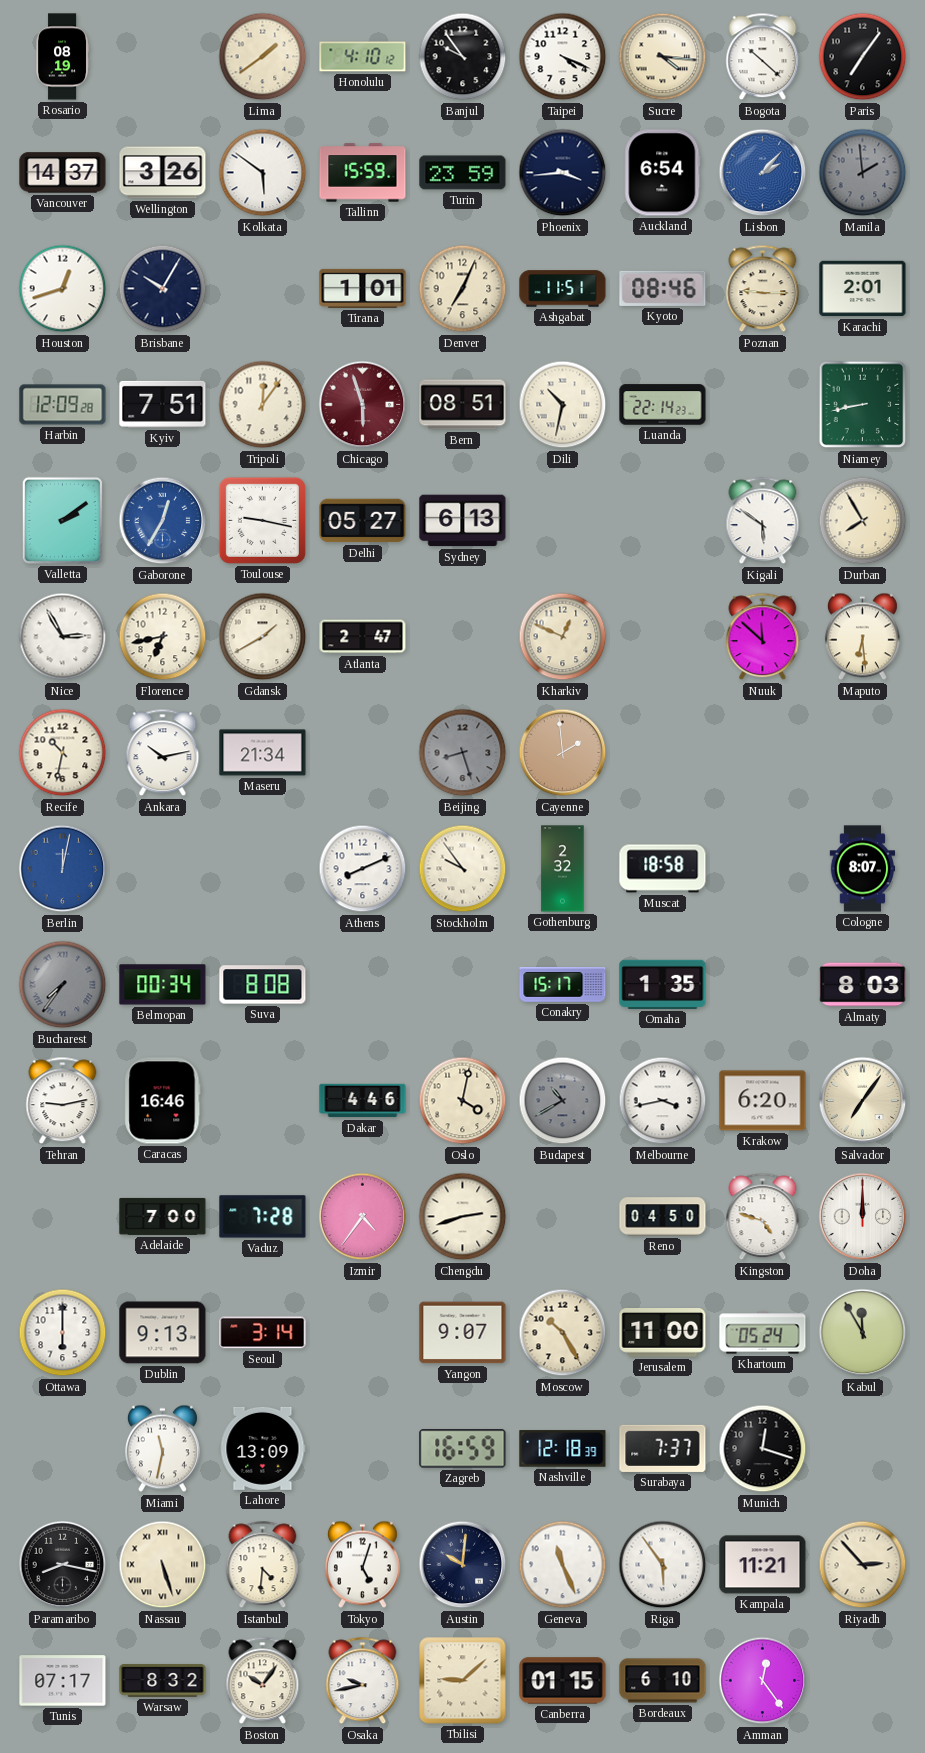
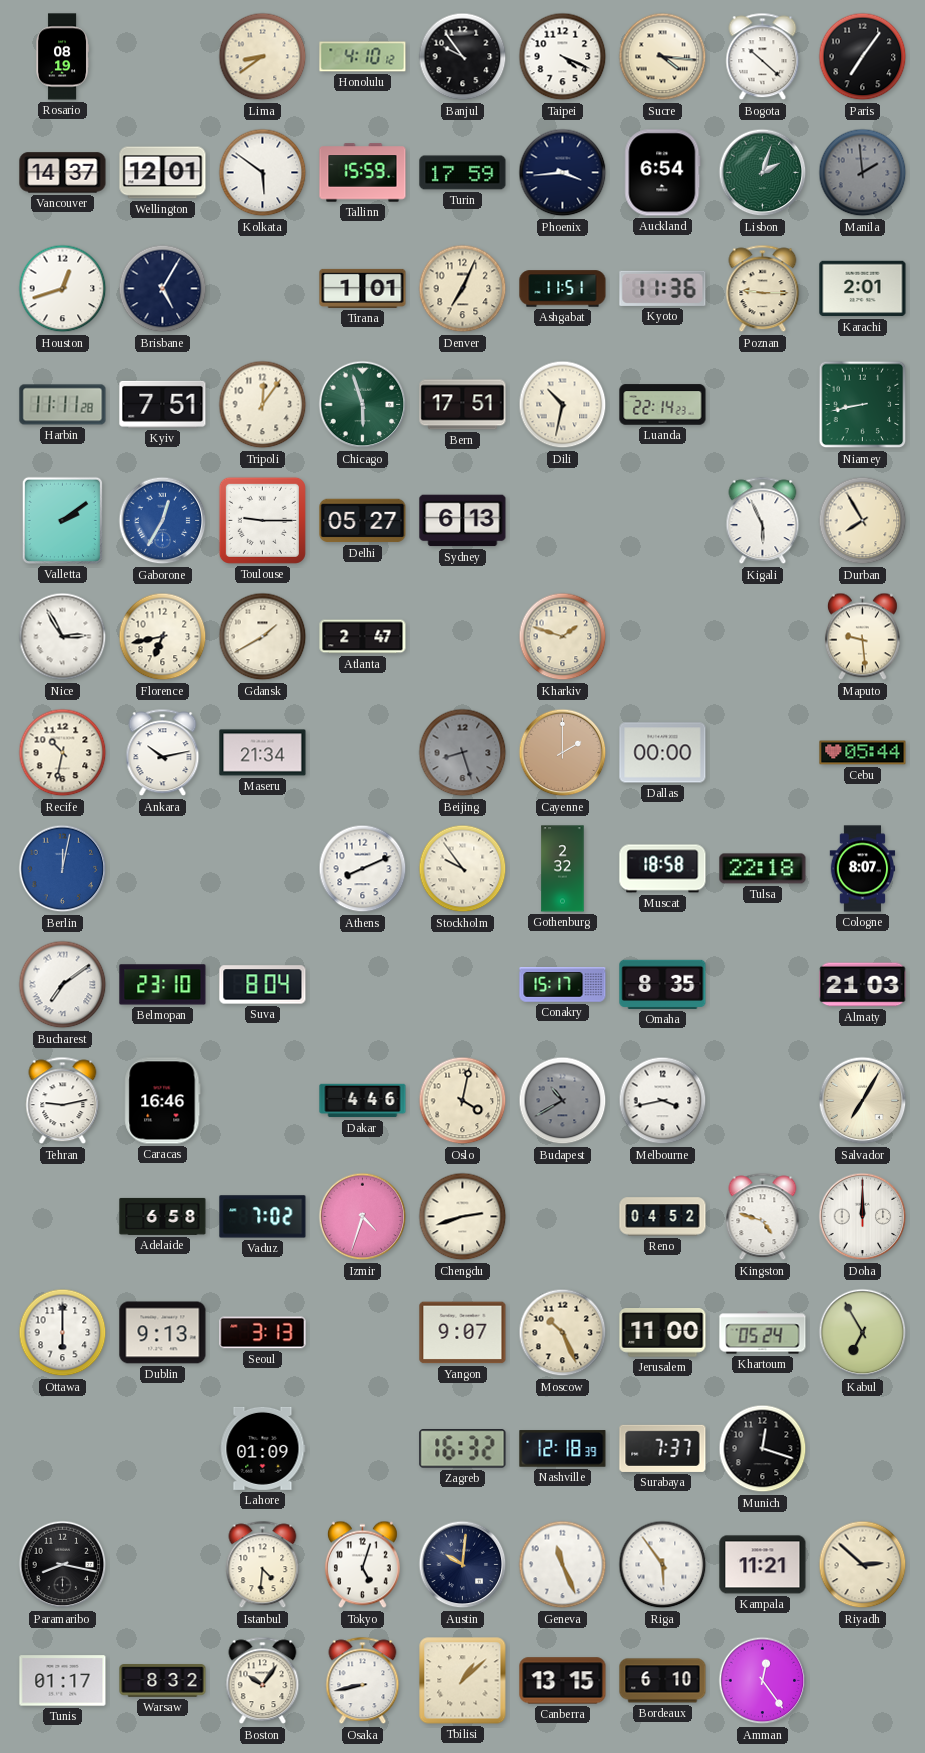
Lima: 1:39 -> 8:39 (263, 57)
Wellington: 3:26 -> 12:01 (163, 173)
Turin: 23:59 -> 17:59 (463, 173)
Lisbon: 2:07 -> 2:03 (763, 173)
Lisbon dial: blue -> green (763, 173)
Brisbane: 10:05 -> 5:05 (163, 289)
Kyoto: 08:46 -> 11:36 (663, 288)
Harbin: 12:09 -> 11:11 (63, 405)
Chicago dial: burgundy -> green (363, 405)
Bern: 08:51 -> 17:51 (463, 405)
Toulouse: 9:17 -> 9:15 (262, 520)
Kigali: 5:51 -> 5:56 (763, 521)
Kharkiv: 12:49 -> 1:48 (563, 637)
Nuuk: 11:52 -> none (763, 637)
Maputo: 6:29 -> 9:29 (862, 637)
Cayenne: 1:59 -> 2:00 (563, 753)
Dallas: none -> 00:00 (663, 753)
Cebu: none -> 05:44 (863, 753)
Tulsa: none -> 22:18 (763, 869)
Bucharest: 7:36 -> 7:09 (63, 985)
Bucharest dial: grey -> white (63, 985)
Belmopan: 00:34 -> 23:10 (163, 985)
Suva: 8:08 -> 8:04 (263, 985)
Omaha: 1:35 -> 8:35 (663, 984)
Almaty: 8:03 -> 21:03 (863, 985)
Krakow: 6:20 -> none (763, 1101)
Salvador: 7:06 -> 7:05 (863, 1101)
Adelaide: 7:00 -> 6:58 (163, 1216)
Vaduz: 7:28 -> 7:02 (263, 1217)
Izmir: 4:36 -> 4:33 (363, 1217)
Reno: 04:50 -> 04:52 (663, 1217)
Seoul: 3:14 -> 3:13 (263, 1333)
Moscow: 10:25 -> 10:26 (563, 1333)
Kabul: 11:55 -> 6:55 (863, 1333)
Miami: 11:32 -> none (162, 1449)
Lahore: 13:09 -> 01:09 (263, 1448)
Zagreb: 16:59 -> 16:32 (463, 1449)
Nassau: 5:27 -> none (163, 1565)
Riyadh: 2:53 -> 2:52 (863, 1565)
Tunis: 07:17 -> 01:17 (63, 1681)
Osaka: 9:43 -> 8:43 (363, 1681)
Tbilisi: 9:08 -> 1:08 (463, 1681)
Canberra: 01:15 -> 13:15 (563, 1681)
